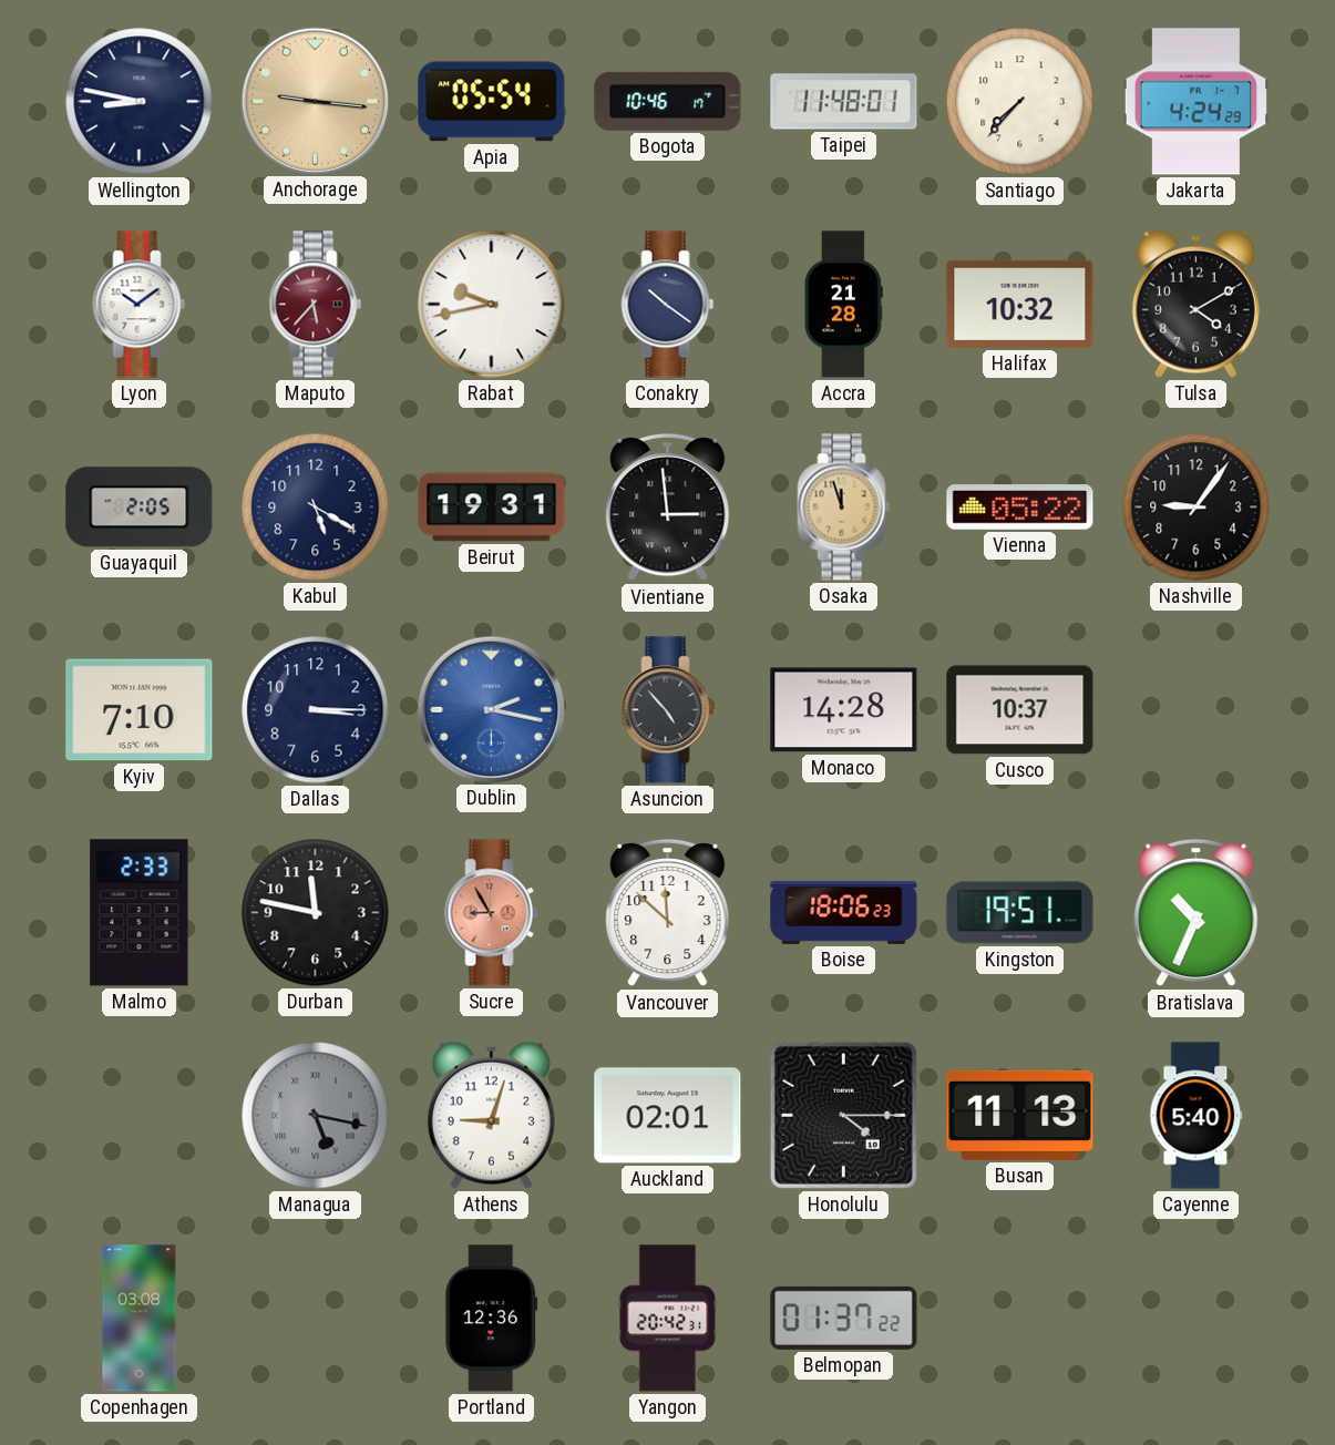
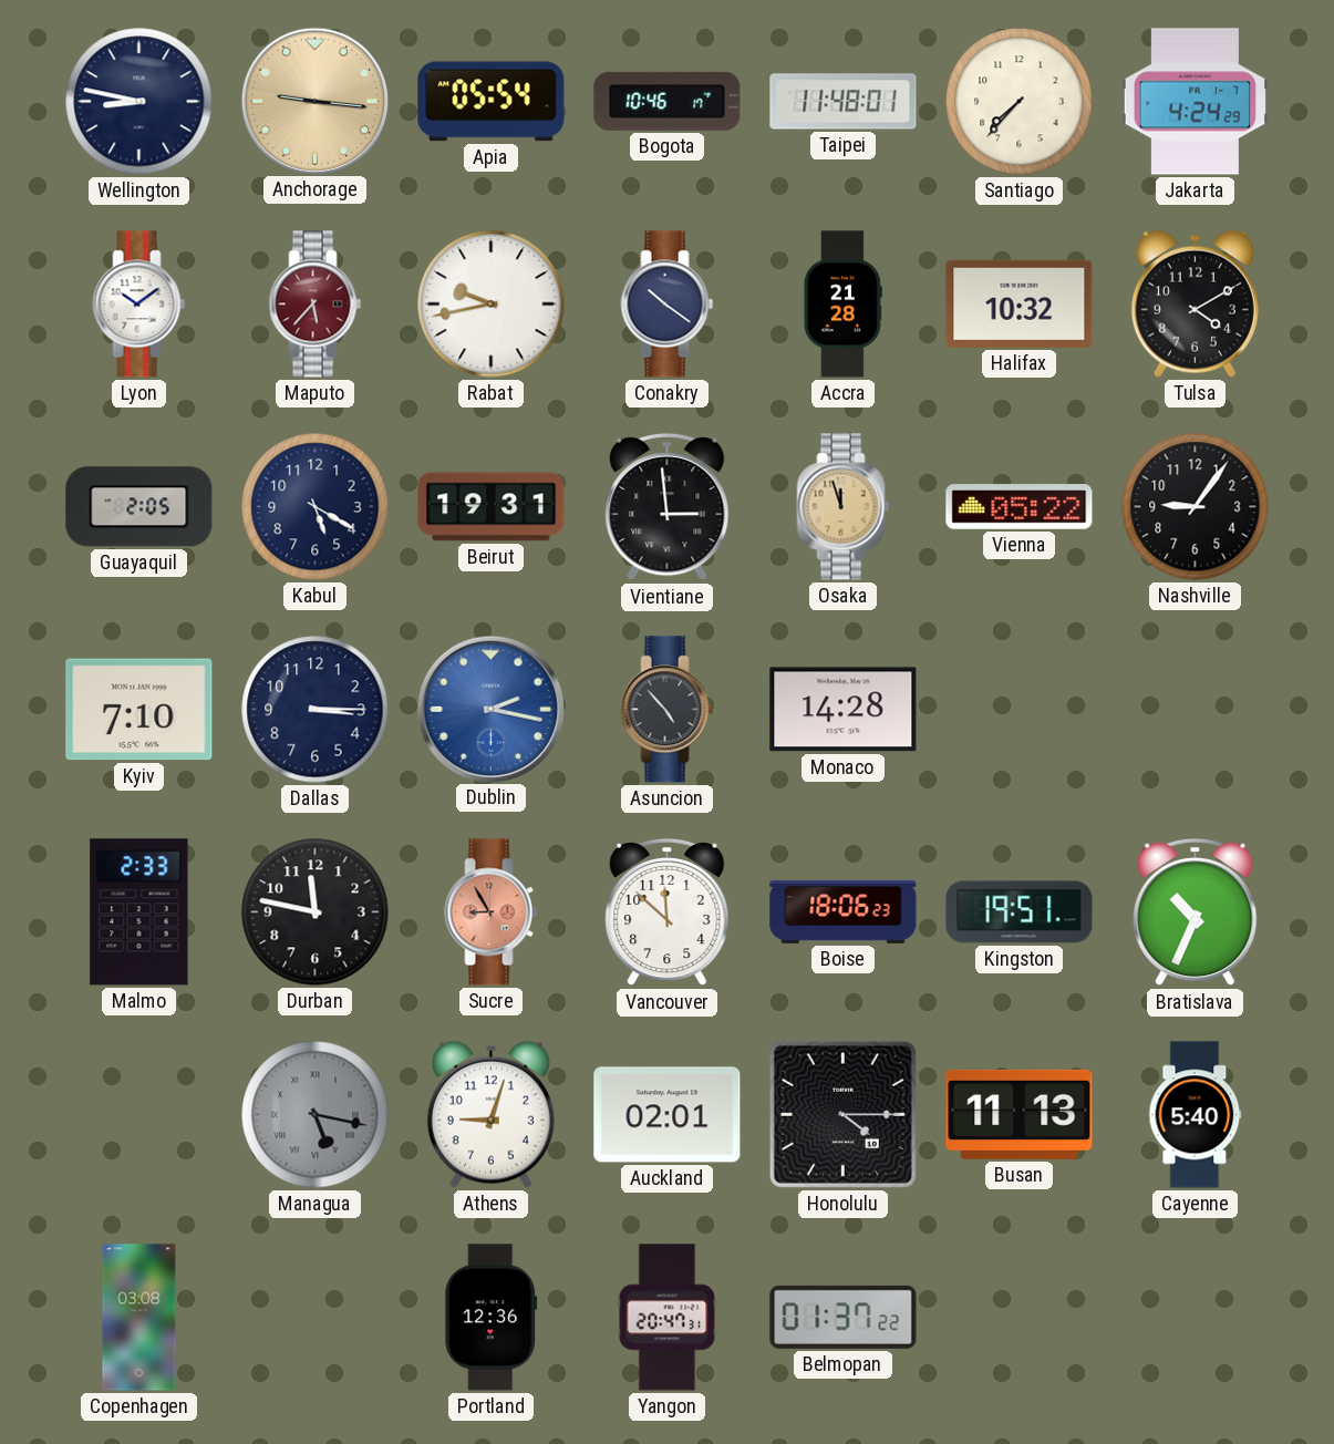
Cusco: 10:37 -> none (1020, 710)
Yangon: 20:42 -> 20:47 (668, 1318)
